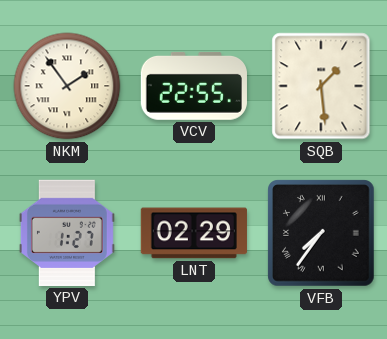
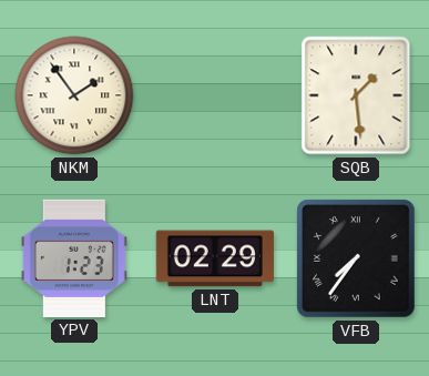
VCV: 22:55 -> none (194, 86)
YPV: 1:27 -> 1:23 (74, 258)
